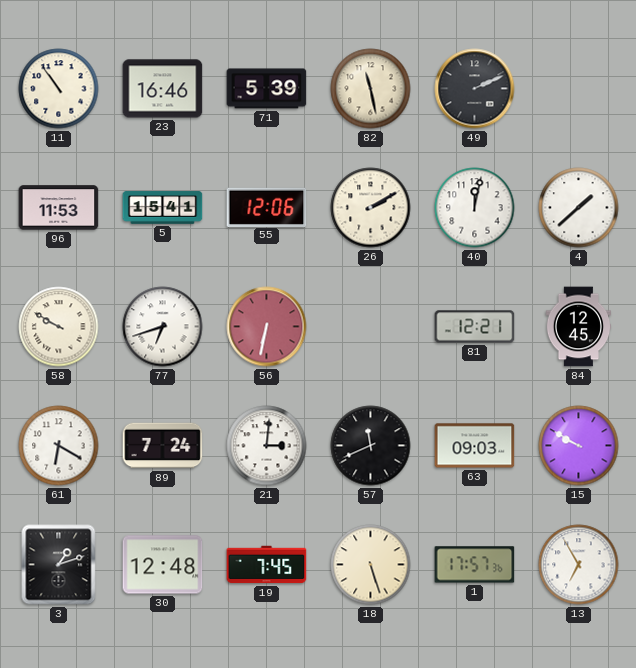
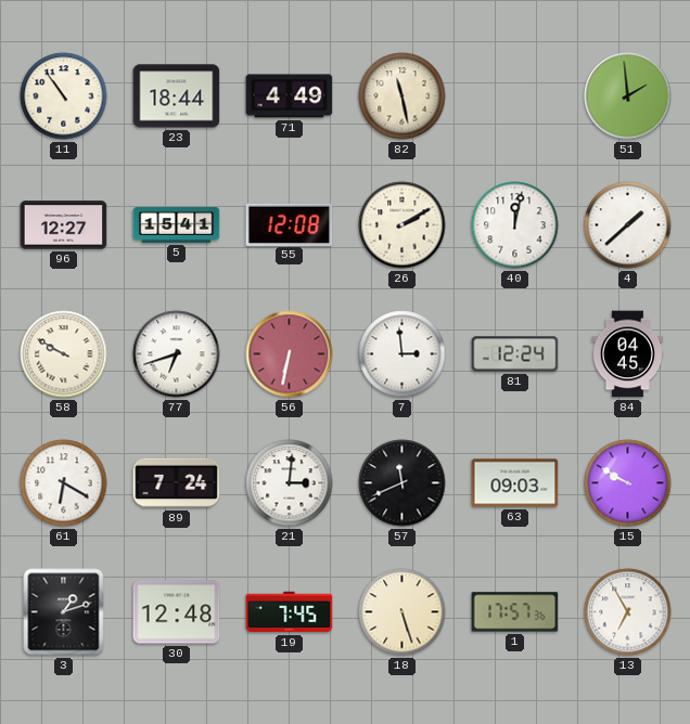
23: 16:46 -> 18:44 (177, 96)
71: 5:39 -> 4:49 (290, 96)
49: 2:11 -> none (475, 89)
51: none -> 1:59 (628, 96)
96: 11:53 -> 12:27 (64, 225)
55: 12:06 -> 12:08 (290, 224)
7: none -> 2:59 (403, 354)
81: 12:21 -> 12:24 (515, 354)
84: 12:45 -> 04:45 (628, 354)
